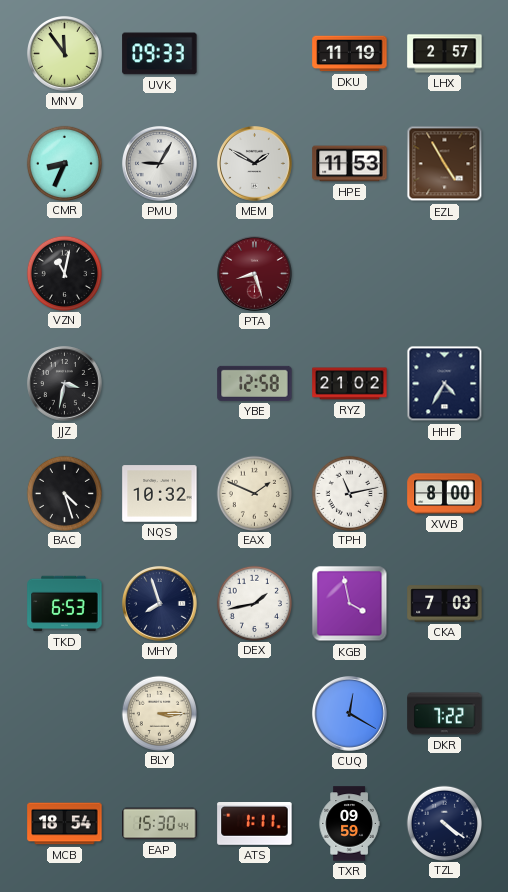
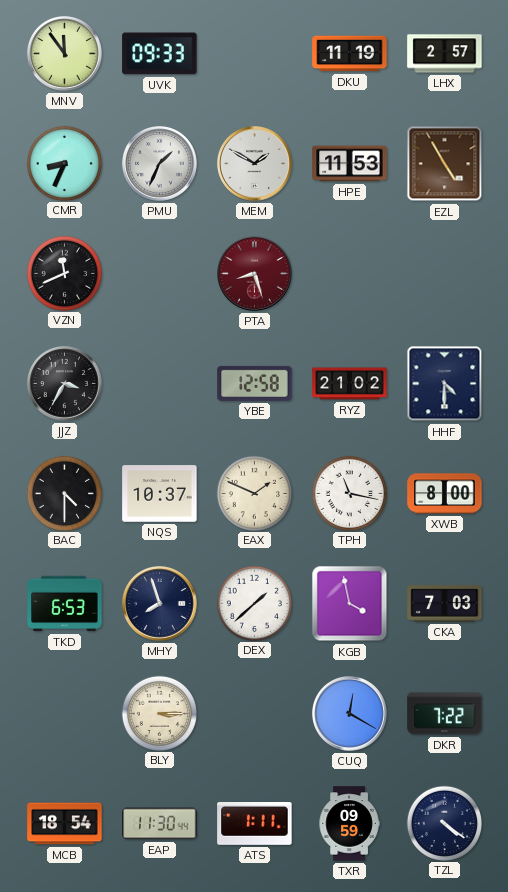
PMU: 9:05 -> 1:34 (160, 164)
VZN: 11:02 -> 11:41 (64, 273)
JJZ: 3:32 -> 3:35 (65, 384)
HHF: 4:35 -> 4:30 (445, 384)
BAC: 4:27 -> 4:30 (64, 493)
NQS: 10:32 -> 10:37 (160, 494)
TPH: 11:13 -> 11:17 (349, 493)
DEX: 1:43 -> 1:38 (254, 603)
EAP: 15:30 -> 11:30 (160, 824)
